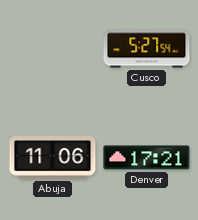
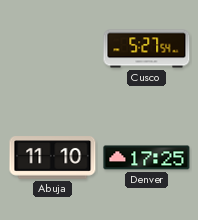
Abuja: 11:06 -> 11:10 (53, 158)
Denver: 17:21 -> 17:25 (147, 158)
